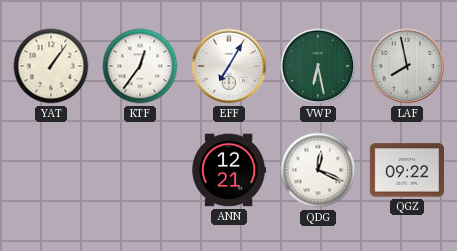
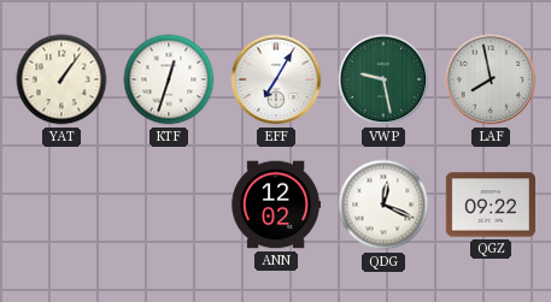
KTF: 12:36 -> 12:33 (169, 79)
VWP: 6:28 -> 9:28 (383, 79)
ANN: 12:21 -> 12:02 (275, 205)
